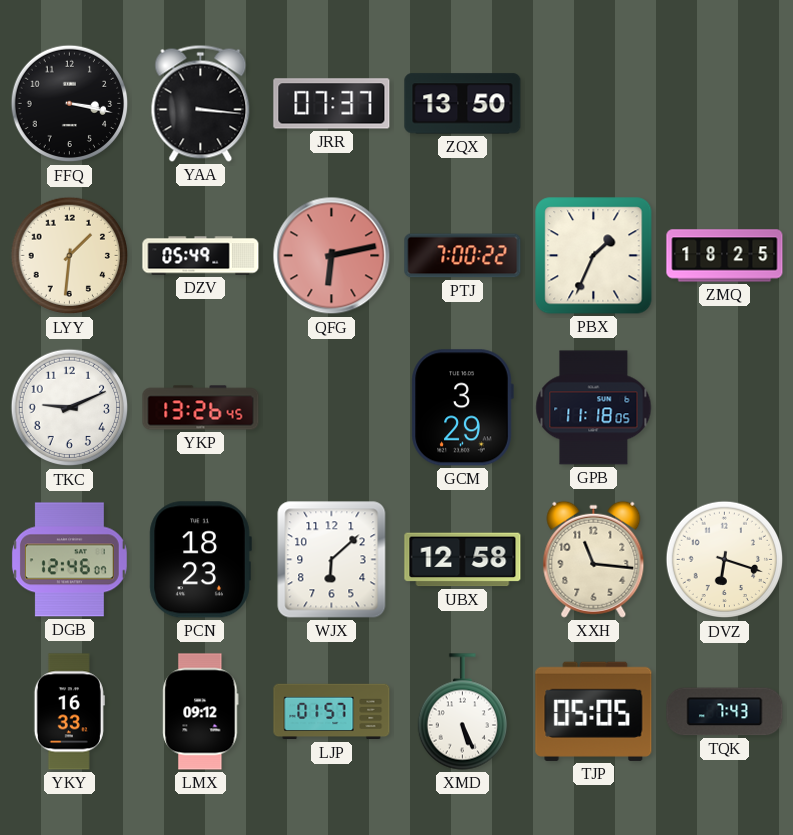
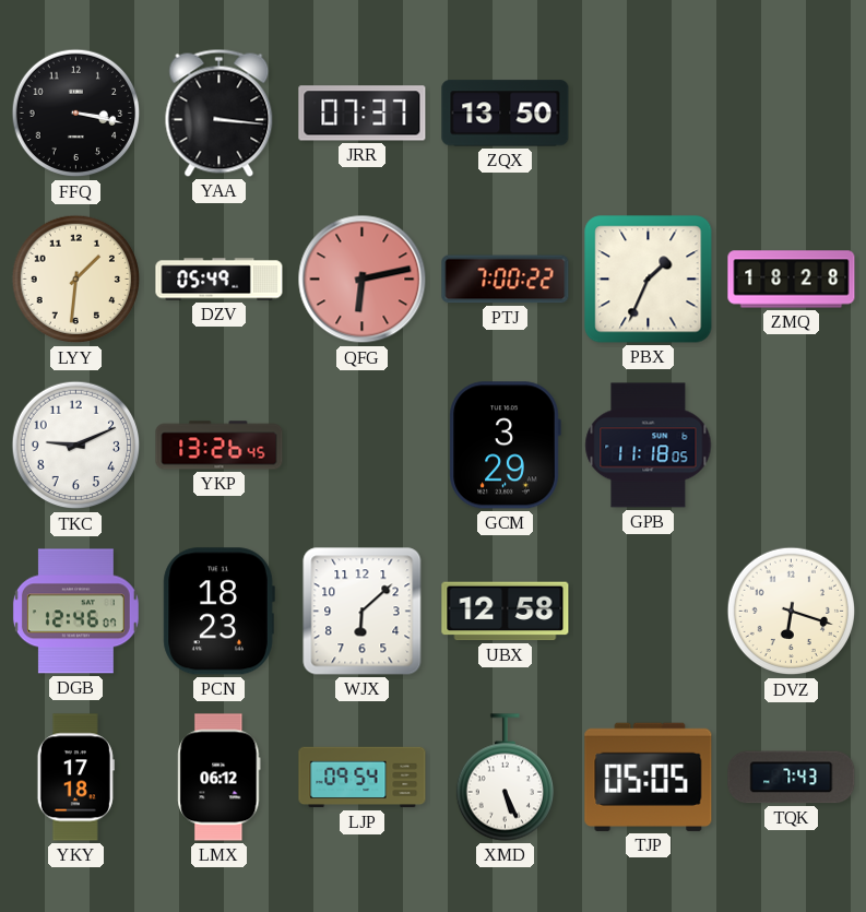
ZMQ: 18:25 -> 18:28 (792, 280)
XXH: 11:16 -> none (594, 559)
YKY: 16:33 -> 17:18 (75, 778)
LMX: 09:12 -> 06:12 (220, 778)
LJP: 01:57 -> 09:54 (363, 778)
